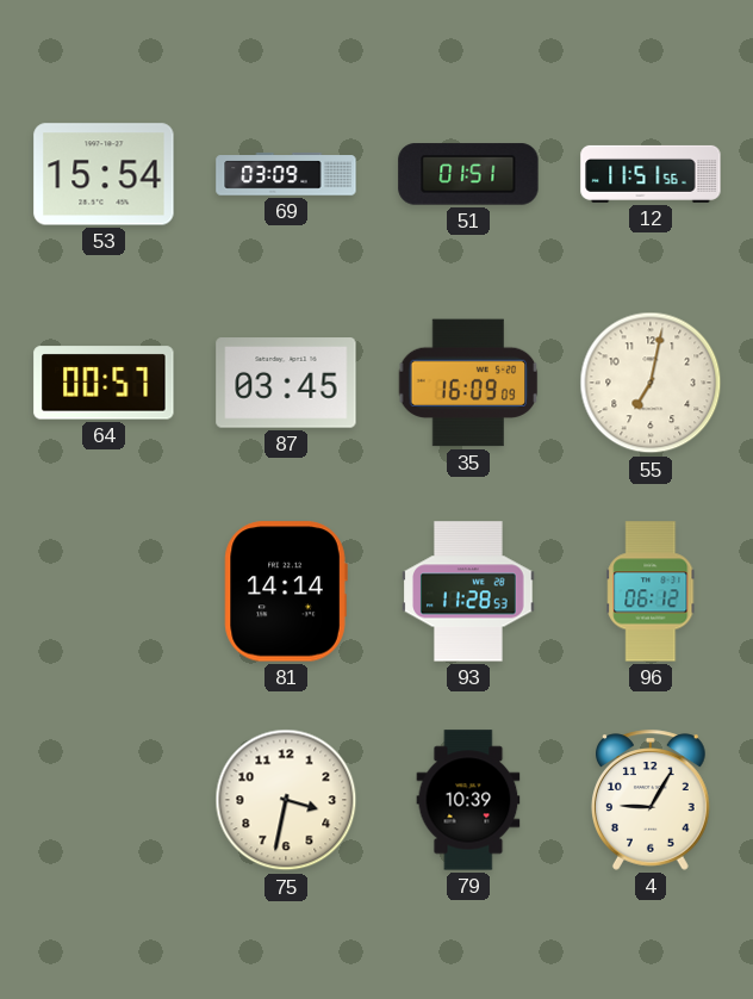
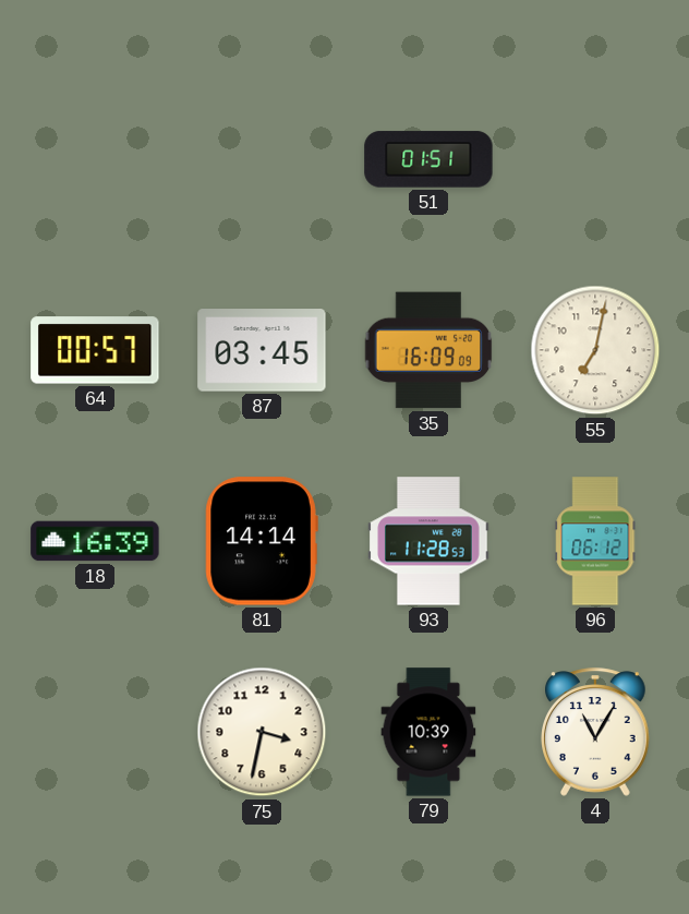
53: 15:54 -> none (104, 174)
69: 03:09 -> none (286, 174)
12: 11:51 -> none (651, 174)
18: none -> 16:39 (95, 541)
4: 9:05 -> 11:05 (596, 732)
